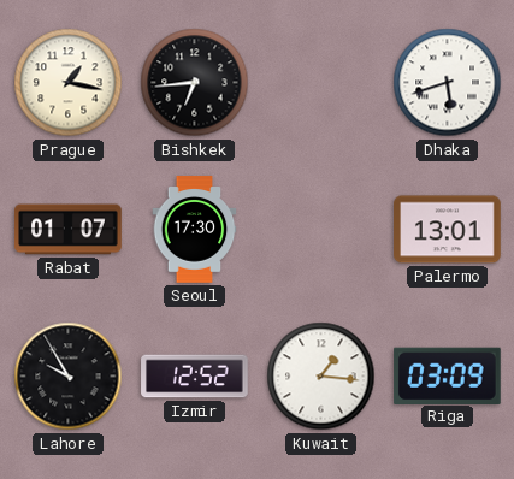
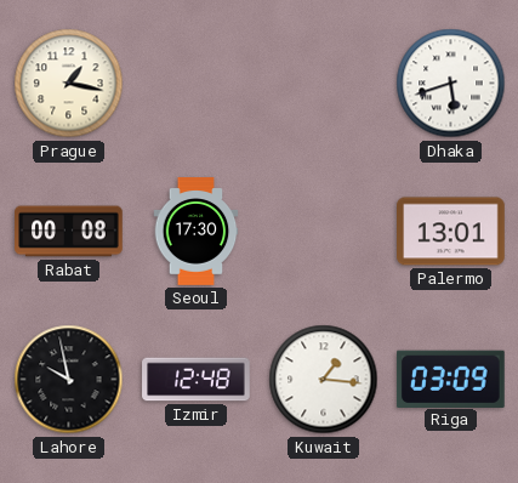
Bishkek: 6:44 -> none (195, 83)
Rabat: 01:07 -> 00:08 (69, 232)
Lahore: 9:55 -> 9:58 (69, 380)
Izmir: 12:52 -> 12:48 (197, 380)
